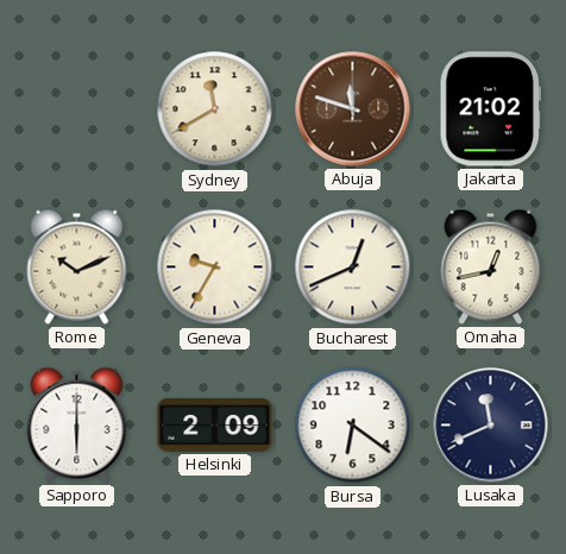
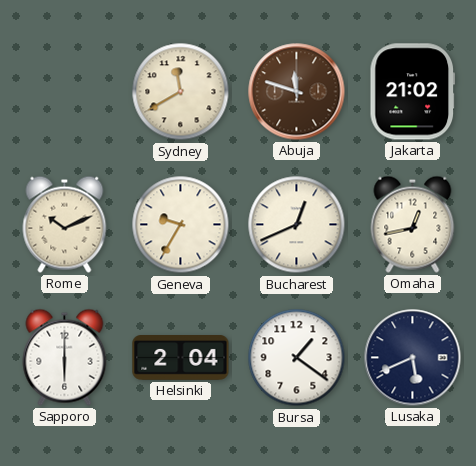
Helsinki: 2:09 -> 2:04 (181, 358)
Bursa: 6:21 -> 1:21 (297, 358)
Lusaka: 11:41 -> 5:41 (413, 358)
